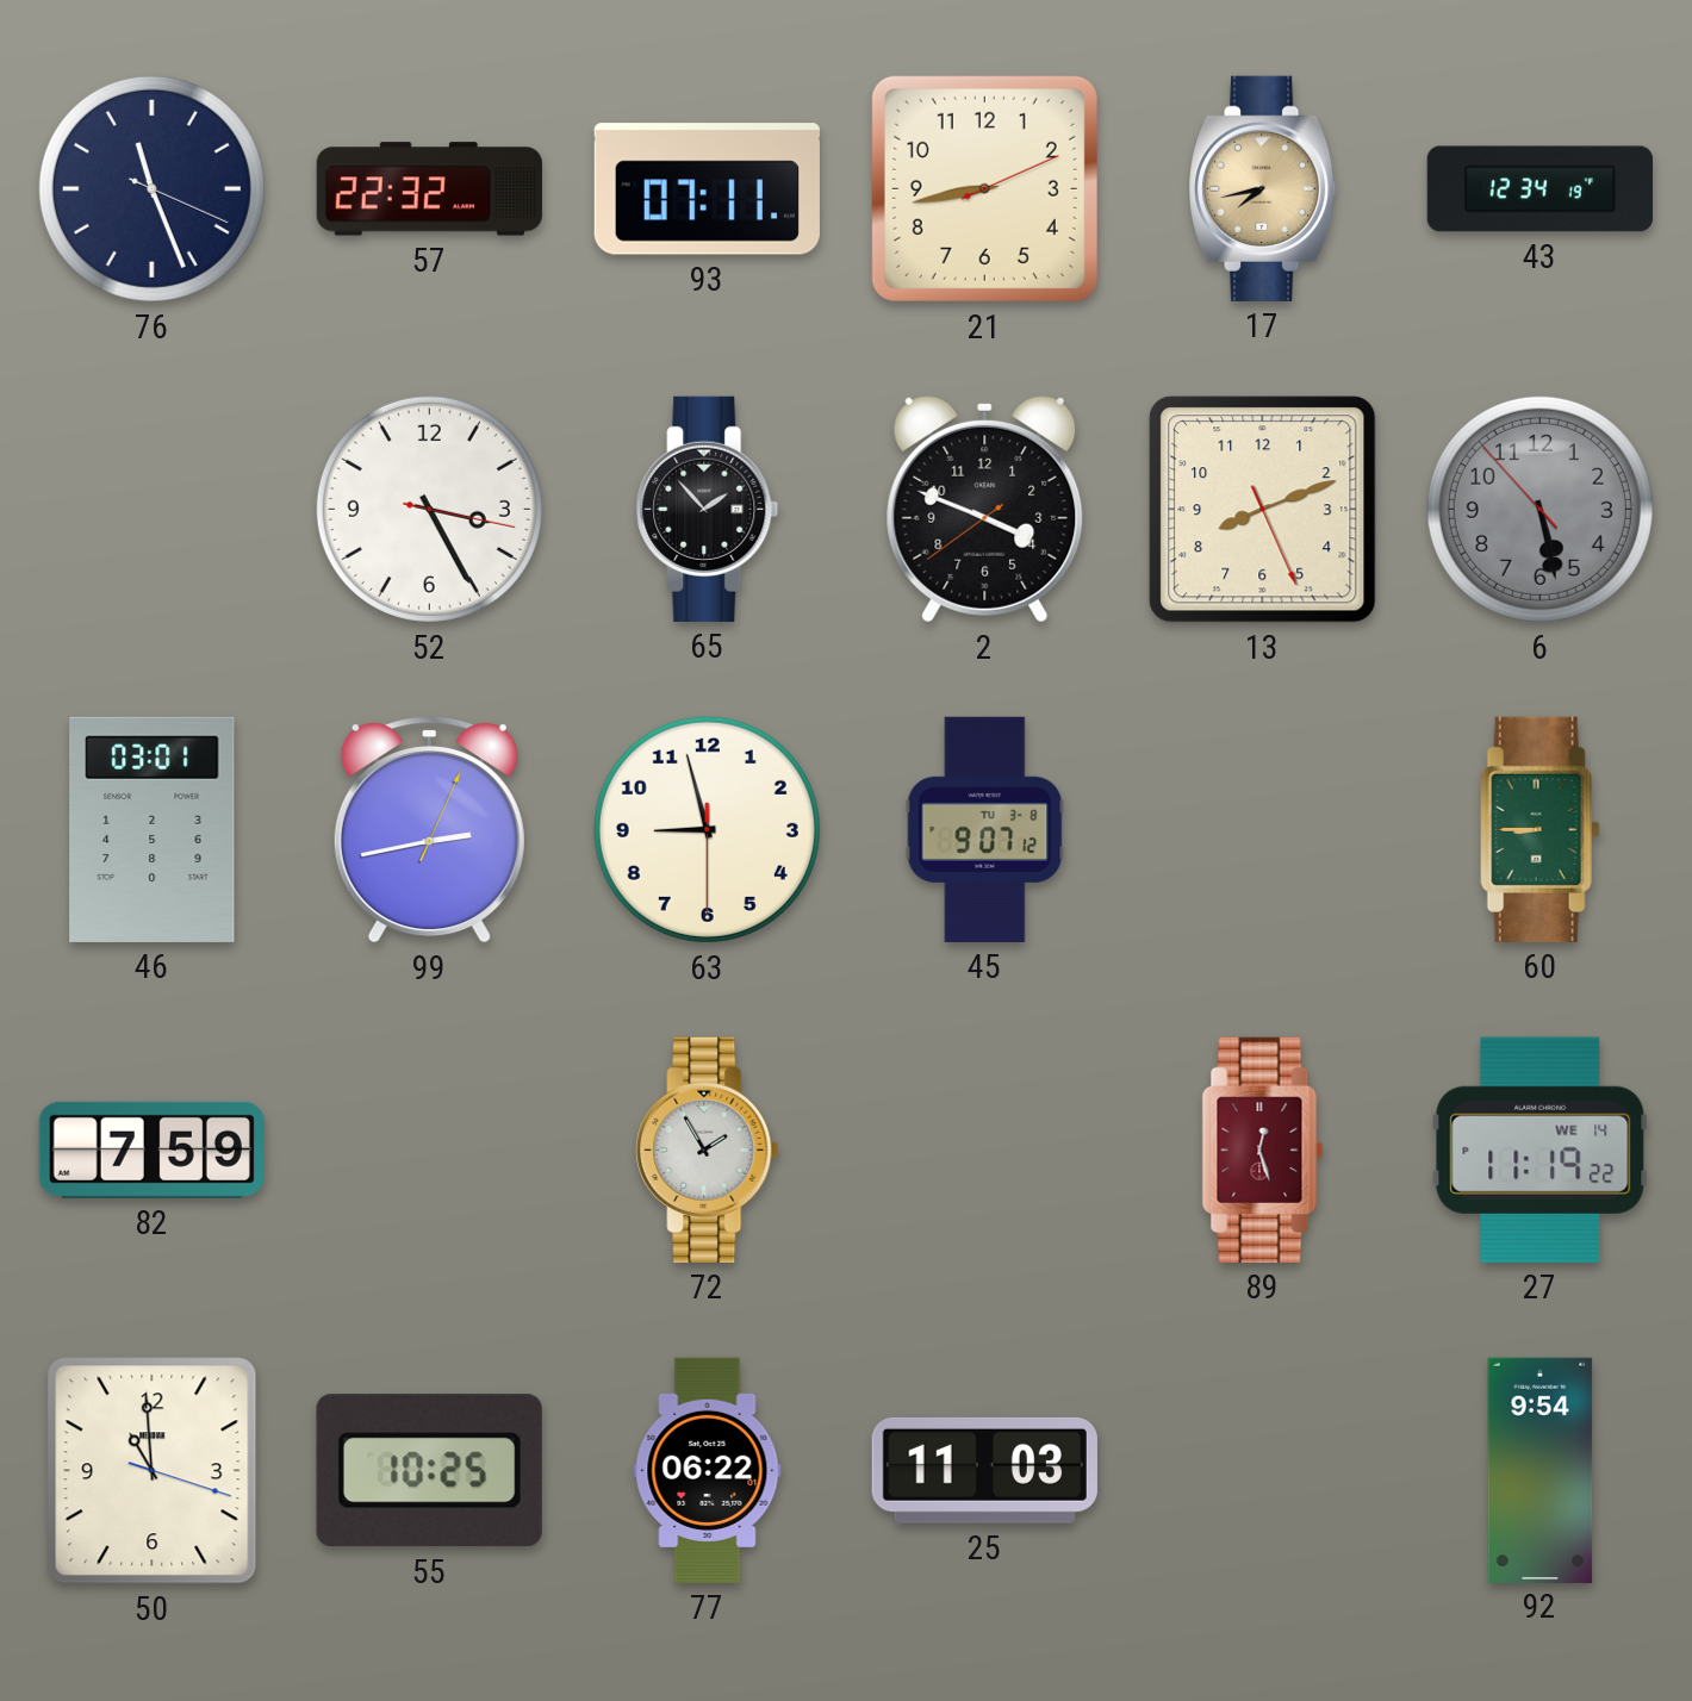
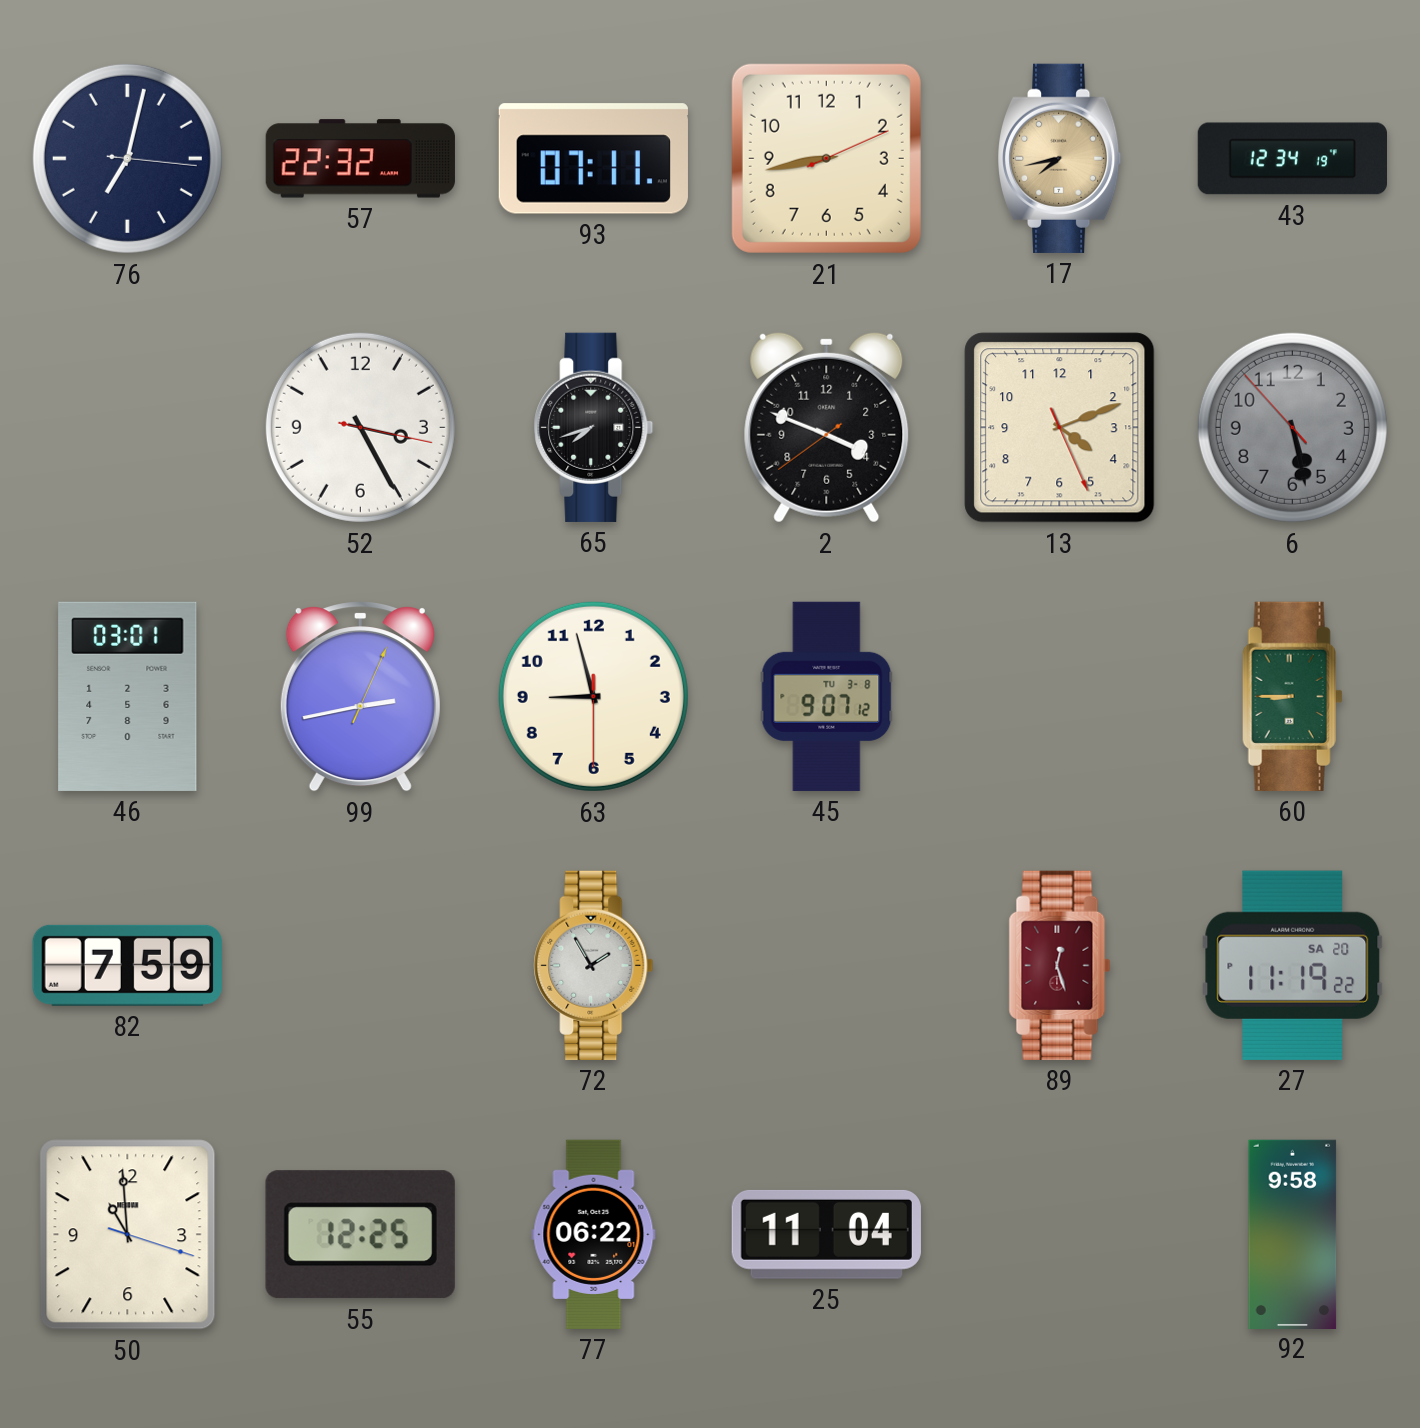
76: 11:26 -> 7:02 (127, 158)
65: 1:53 -> 7:42 (594, 427)
13: 8:11 -> 4:11 (1060, 428)
27 date: WE 14 -> SA 20 (1293, 965)
55: 10:25 -> 12:25 (360, 1235)
25: 11:03 -> 11:04 (826, 1234)
92: 9:54 -> 9:58 (1293, 1234)
